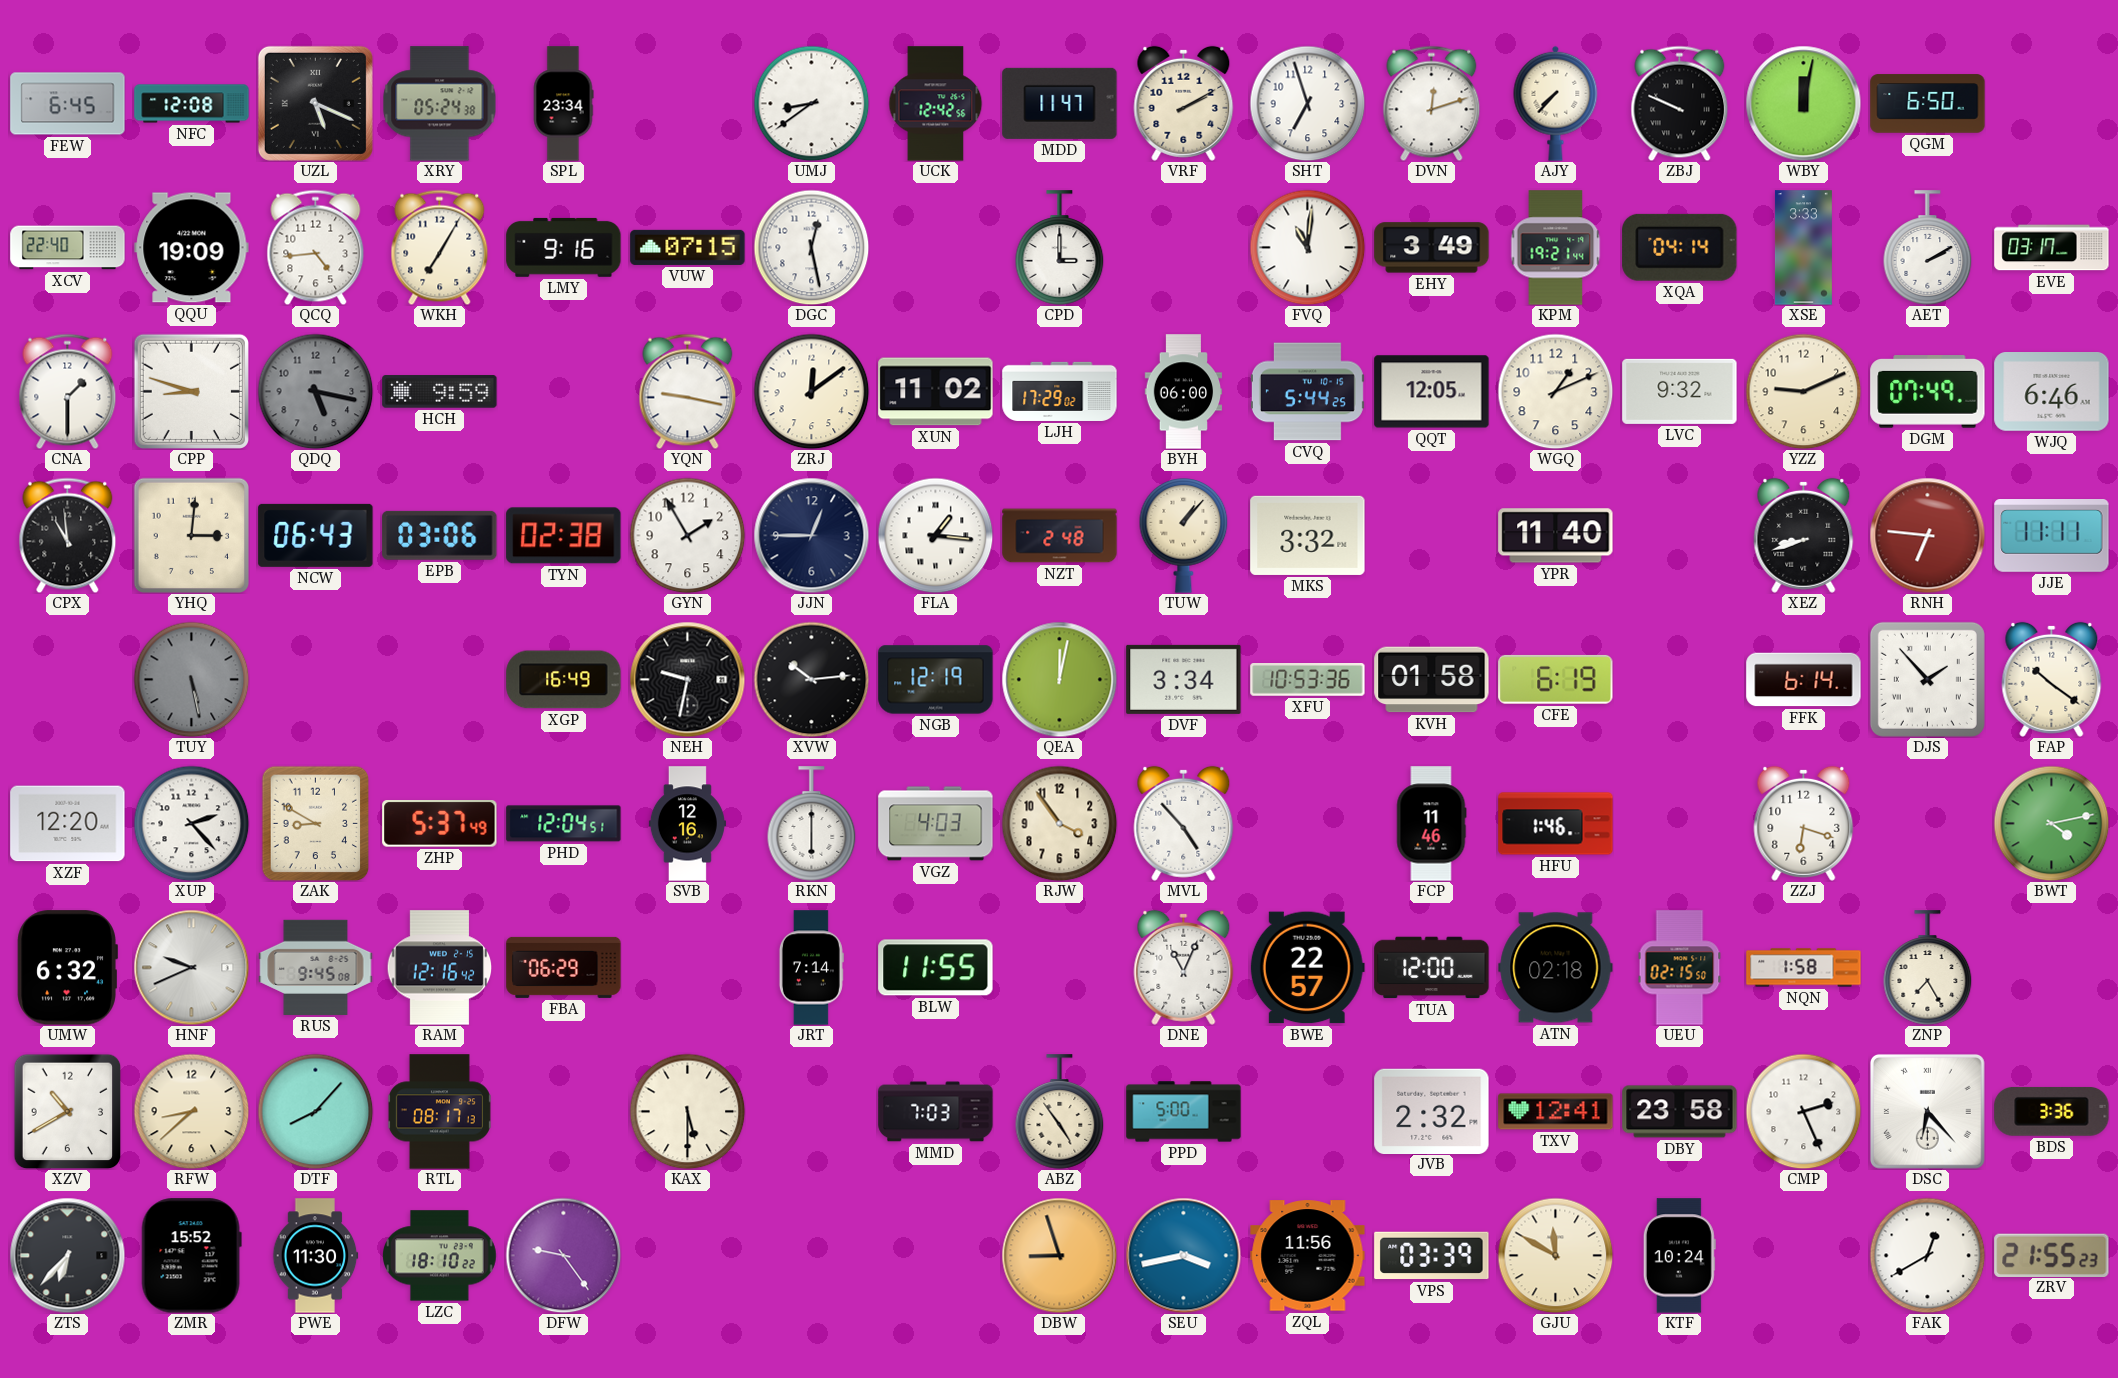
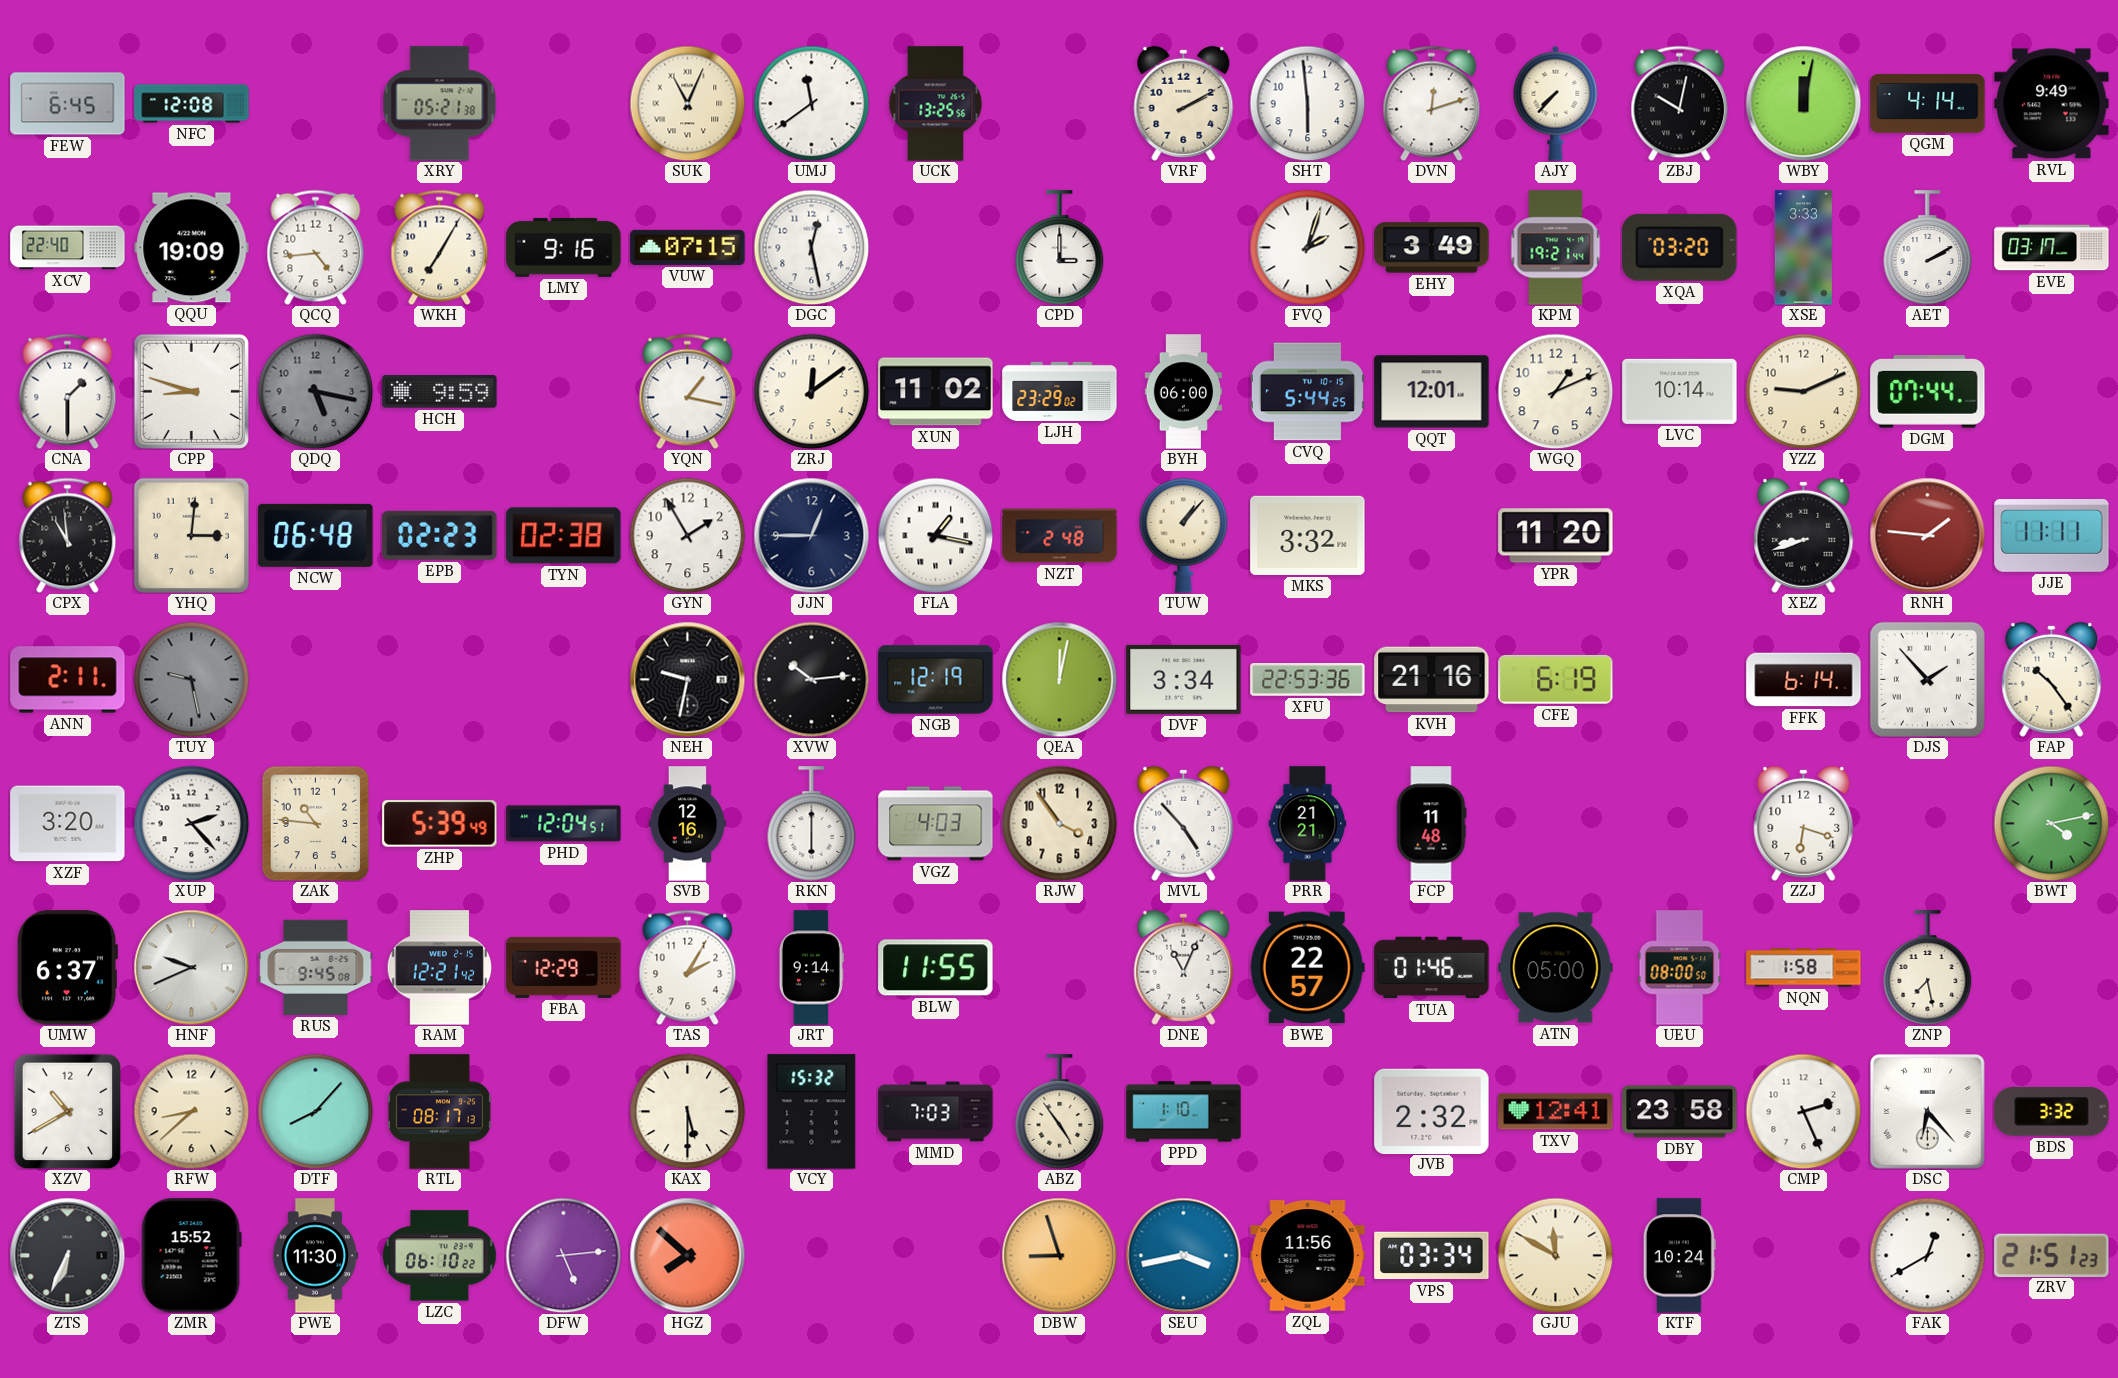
UZL: 5:19 -> none (315, 103)
XRY: 05:24 -> 05:21 (440, 104)
SPL: 23:34 -> none (563, 104)
SUK: none -> 11:04 (687, 103)
UMJ: 8:39 -> 11:39 (811, 103)
UCK: 12:42 -> 13:25 (936, 104)
MDD: 11:47 -> none (1060, 103)
SHT: 6:57 -> 5:59 (1307, 103)
ZBJ: 9:49 -> 10:02 (1680, 103)
QGM: 6:50 -> 4:14 (1928, 104)
RVL: none -> 9:49 (2052, 104)
FVQ: 11:01 -> 2:03 (1307, 247)
XQA: 04:14 -> 03:20 (1680, 247)
YQN: 9:17 -> 1:17 (688, 391)
LJH: 17:29 -> 23:29 (1060, 391)
QQT: 12:05 -> 12:01 (1432, 392)
LVC: 9:32 -> 10:14 (1680, 391)
DGM: 07:49 -> 07:44 (1928, 392)
WJQ: 6:46 -> none (2052, 392)
NCW: 06:43 -> 06:48 (316, 535)
EPB: 03:06 -> 02:23 (440, 535)
FLA: 1:16 -> 1:17 (935, 535)
YPR: 11:40 -> 11:20 (1556, 536)
RNH: 6:46 -> 1:46 (1927, 535)
ANN: none -> 2:11 (68, 680)
TUY: 5:28 -> 9:28 (191, 679)
XGP: 16:49 -> none (564, 680)
XFU: 10:53 -> 22:53 (1308, 680)
KVH: 01:58 -> 21:16 (1432, 680)
FAP: 10:21 -> 10:24 (2052, 679)
XZF: 12:20 -> 3:20 (68, 824)
ZAK: 8:50 -> 10:46 (316, 823)
ZHP: 5:37 -> 5:39 (440, 824)
PRR: none -> 21:21 (1308, 824)
FCP: 11:46 -> 11:48 (1431, 824)
HFU: 1:46 -> none (1556, 824)
UMW: 6:32 -> 6:37 (67, 968)
RAM: 12:16 -> 12:21 (440, 968)
FBA: 06:29 -> 12:29 (564, 967)
TAS: none -> 2:05 (688, 967)
JRT: 7:14 -> 9:14 (811, 968)
TUA: 12:00 -> 01:46 (1432, 968)
ATN: 02:18 -> 05:00 (1556, 968)
UEU: 02:15 -> 08:00 (1680, 968)
ZNP: 7:25 -> 7:28 (1928, 968)
VCY: none -> 15:32 (812, 1112)
PPD: 5:00 -> 1:10 (1184, 1112)
BDS: 3:36 -> 3:32 (2052, 1112)
ZTS: 6:37 -> 6:34 (67, 1255)
LZC: 18:10 -> 06:10 (440, 1256)
DFW: 9:24 -> 5:14 (563, 1255)
HGZ: none -> 7:52 (687, 1255)
VPS: 03:39 -> 03:34 (1432, 1256)
ZRV: 21:55 -> 21:51 (2052, 1255)
